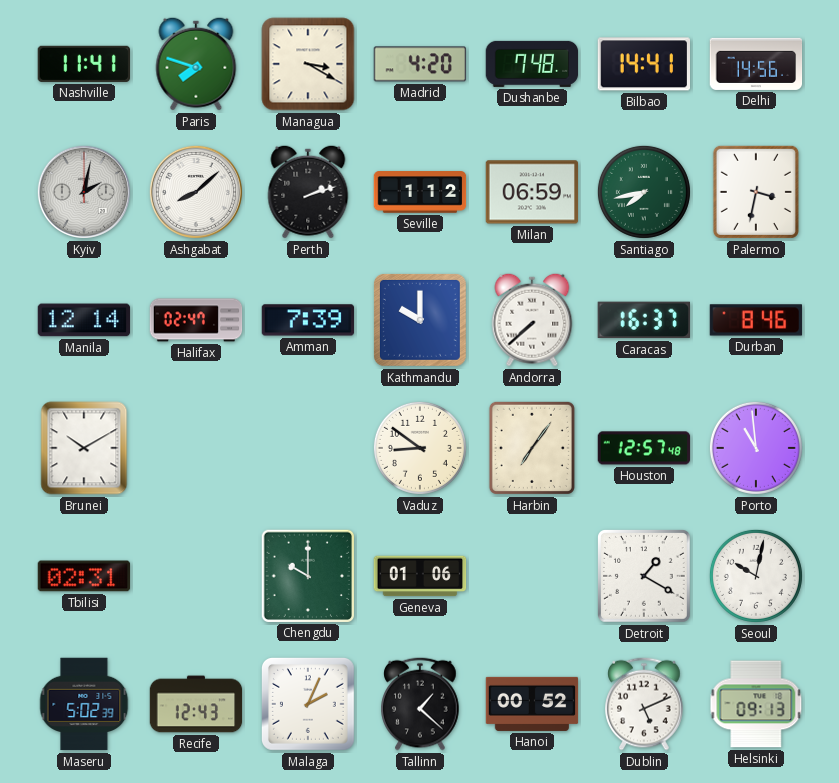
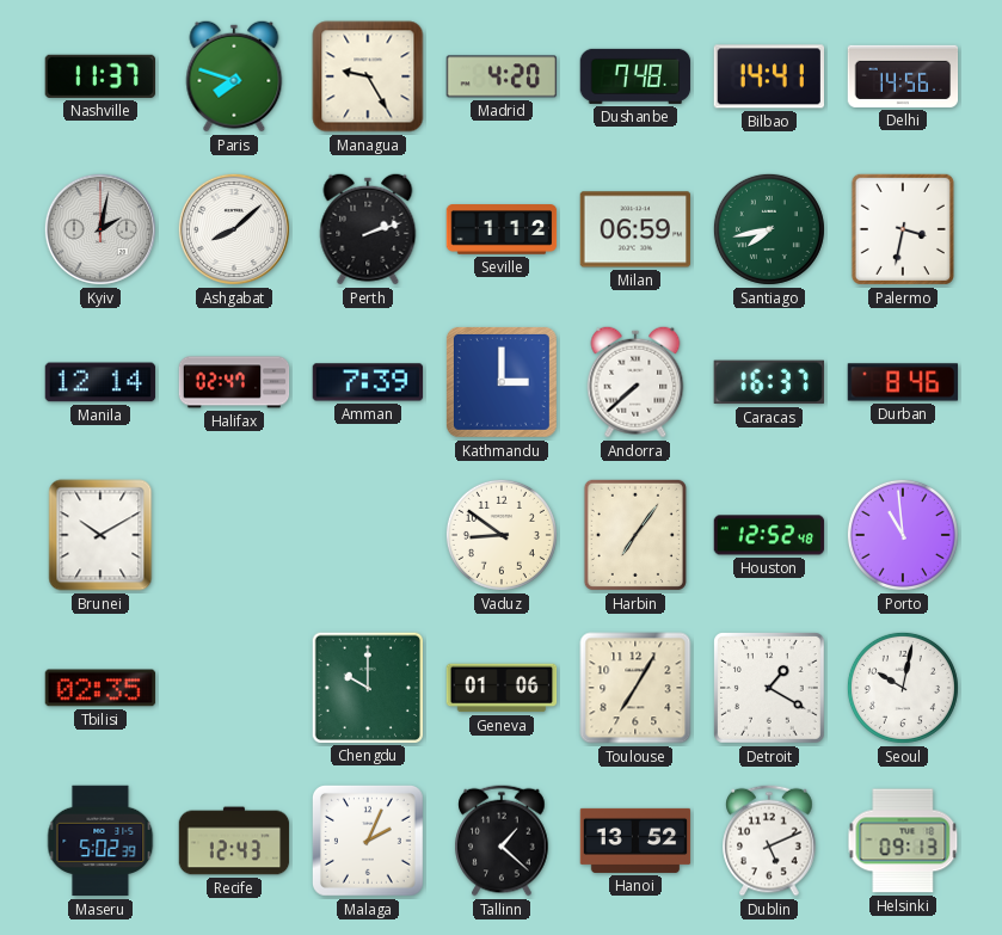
Nashville: 11:41 -> 11:37 (99, 76)
Managua: 3:20 -> 9:25 (368, 76)
Kathmandu: 10:00 -> 3:00 (502, 382)
Houston: 12:57 -> 12:52 (769, 535)
Tbilisi: 02:31 -> 02:35 (100, 688)
Toulouse: none -> 7:05 (635, 688)
Hanoi: 00:52 -> 13:52 (635, 841)
